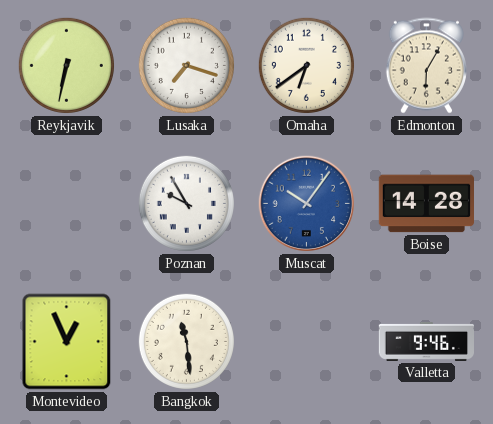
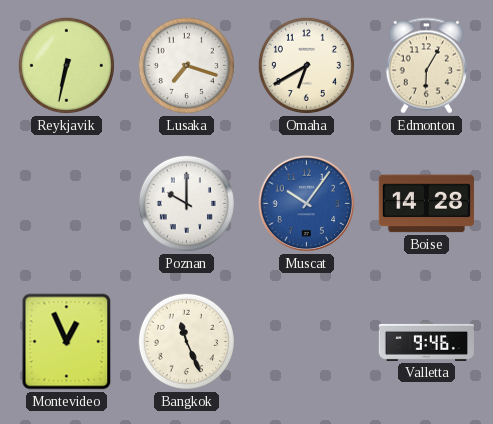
Omaha: 6:39 -> 6:40 (306, 65)
Poznan: 9:55 -> 10:00 (186, 203)
Bangkok: 11:29 -> 11:26 (186, 341)
